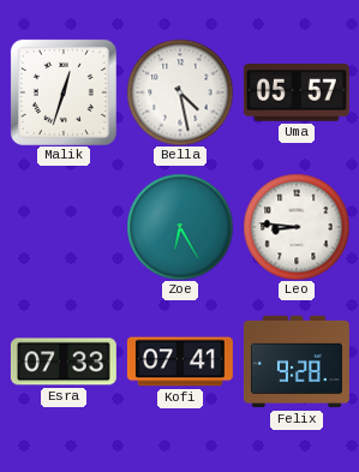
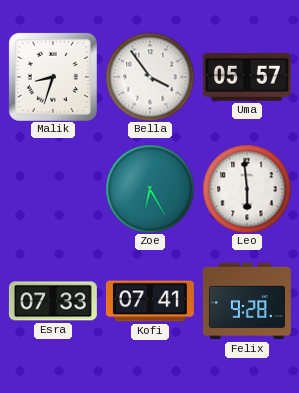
Malik: 12:33 -> 8:33 (53, 77)
Bella: 4:28 -> 3:54 (150, 77)
Leo: 8:46 -> 5:59 (247, 189)
